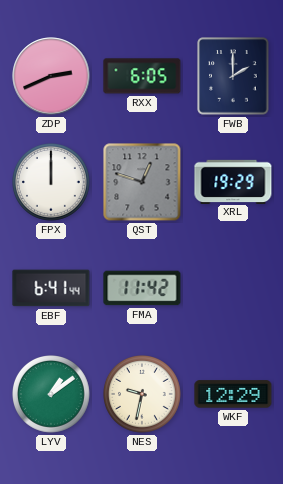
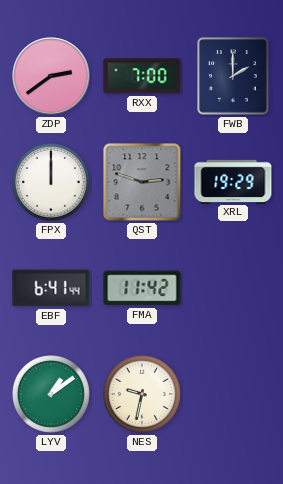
ZDP: 2:41 -> 2:39 (51, 76)
RXX: 6:05 -> 7:00 (142, 76)
QST: 12:48 -> 2:48 (142, 182)
WKF: 12:29 -> none (233, 394)
